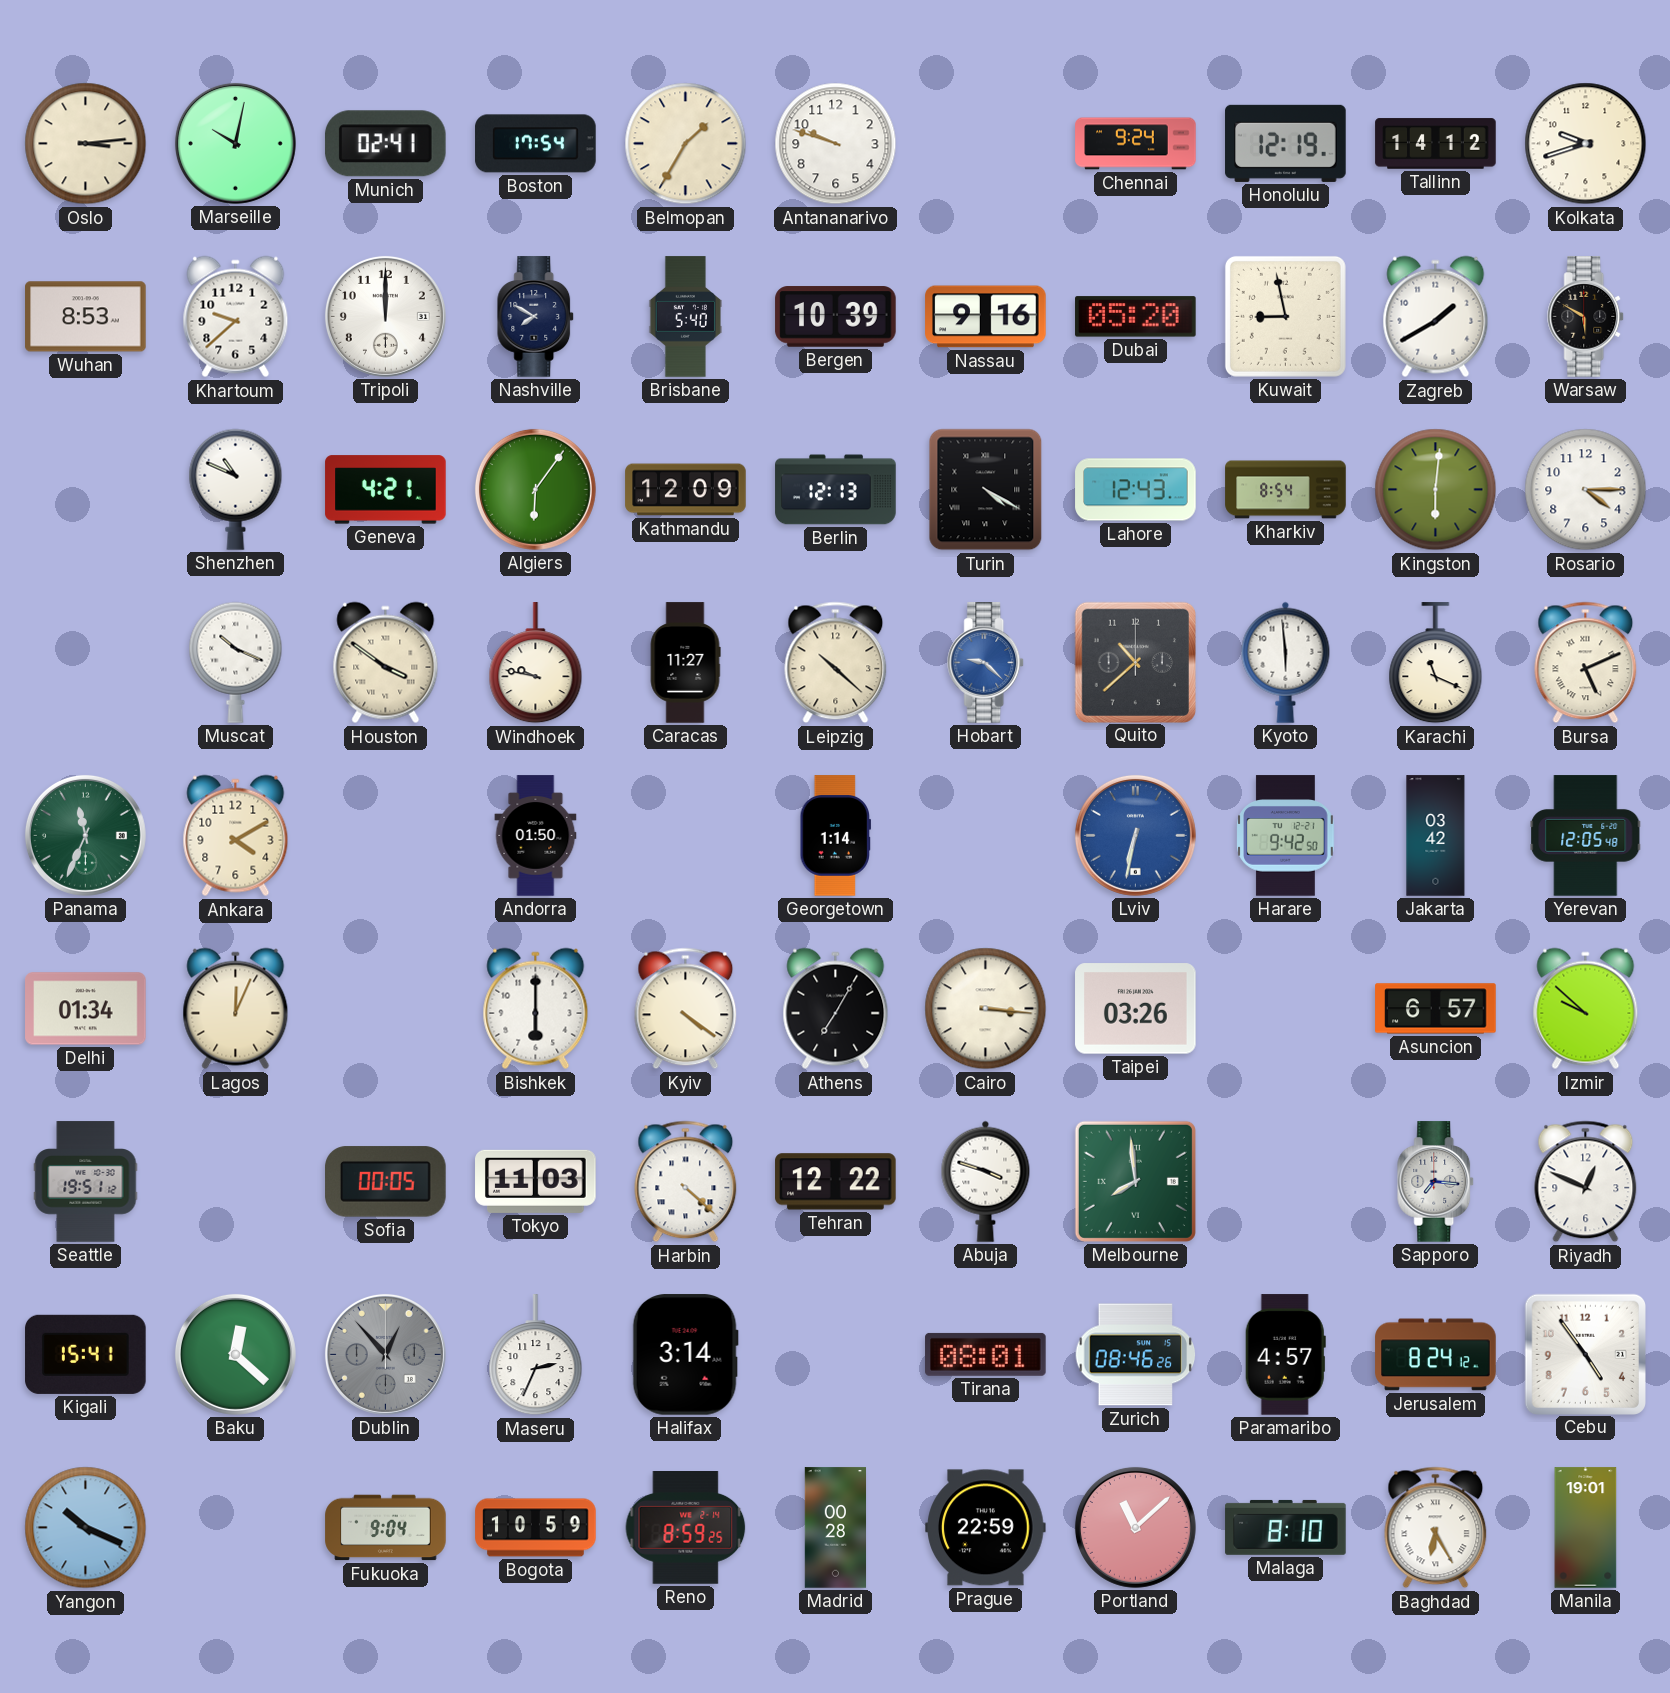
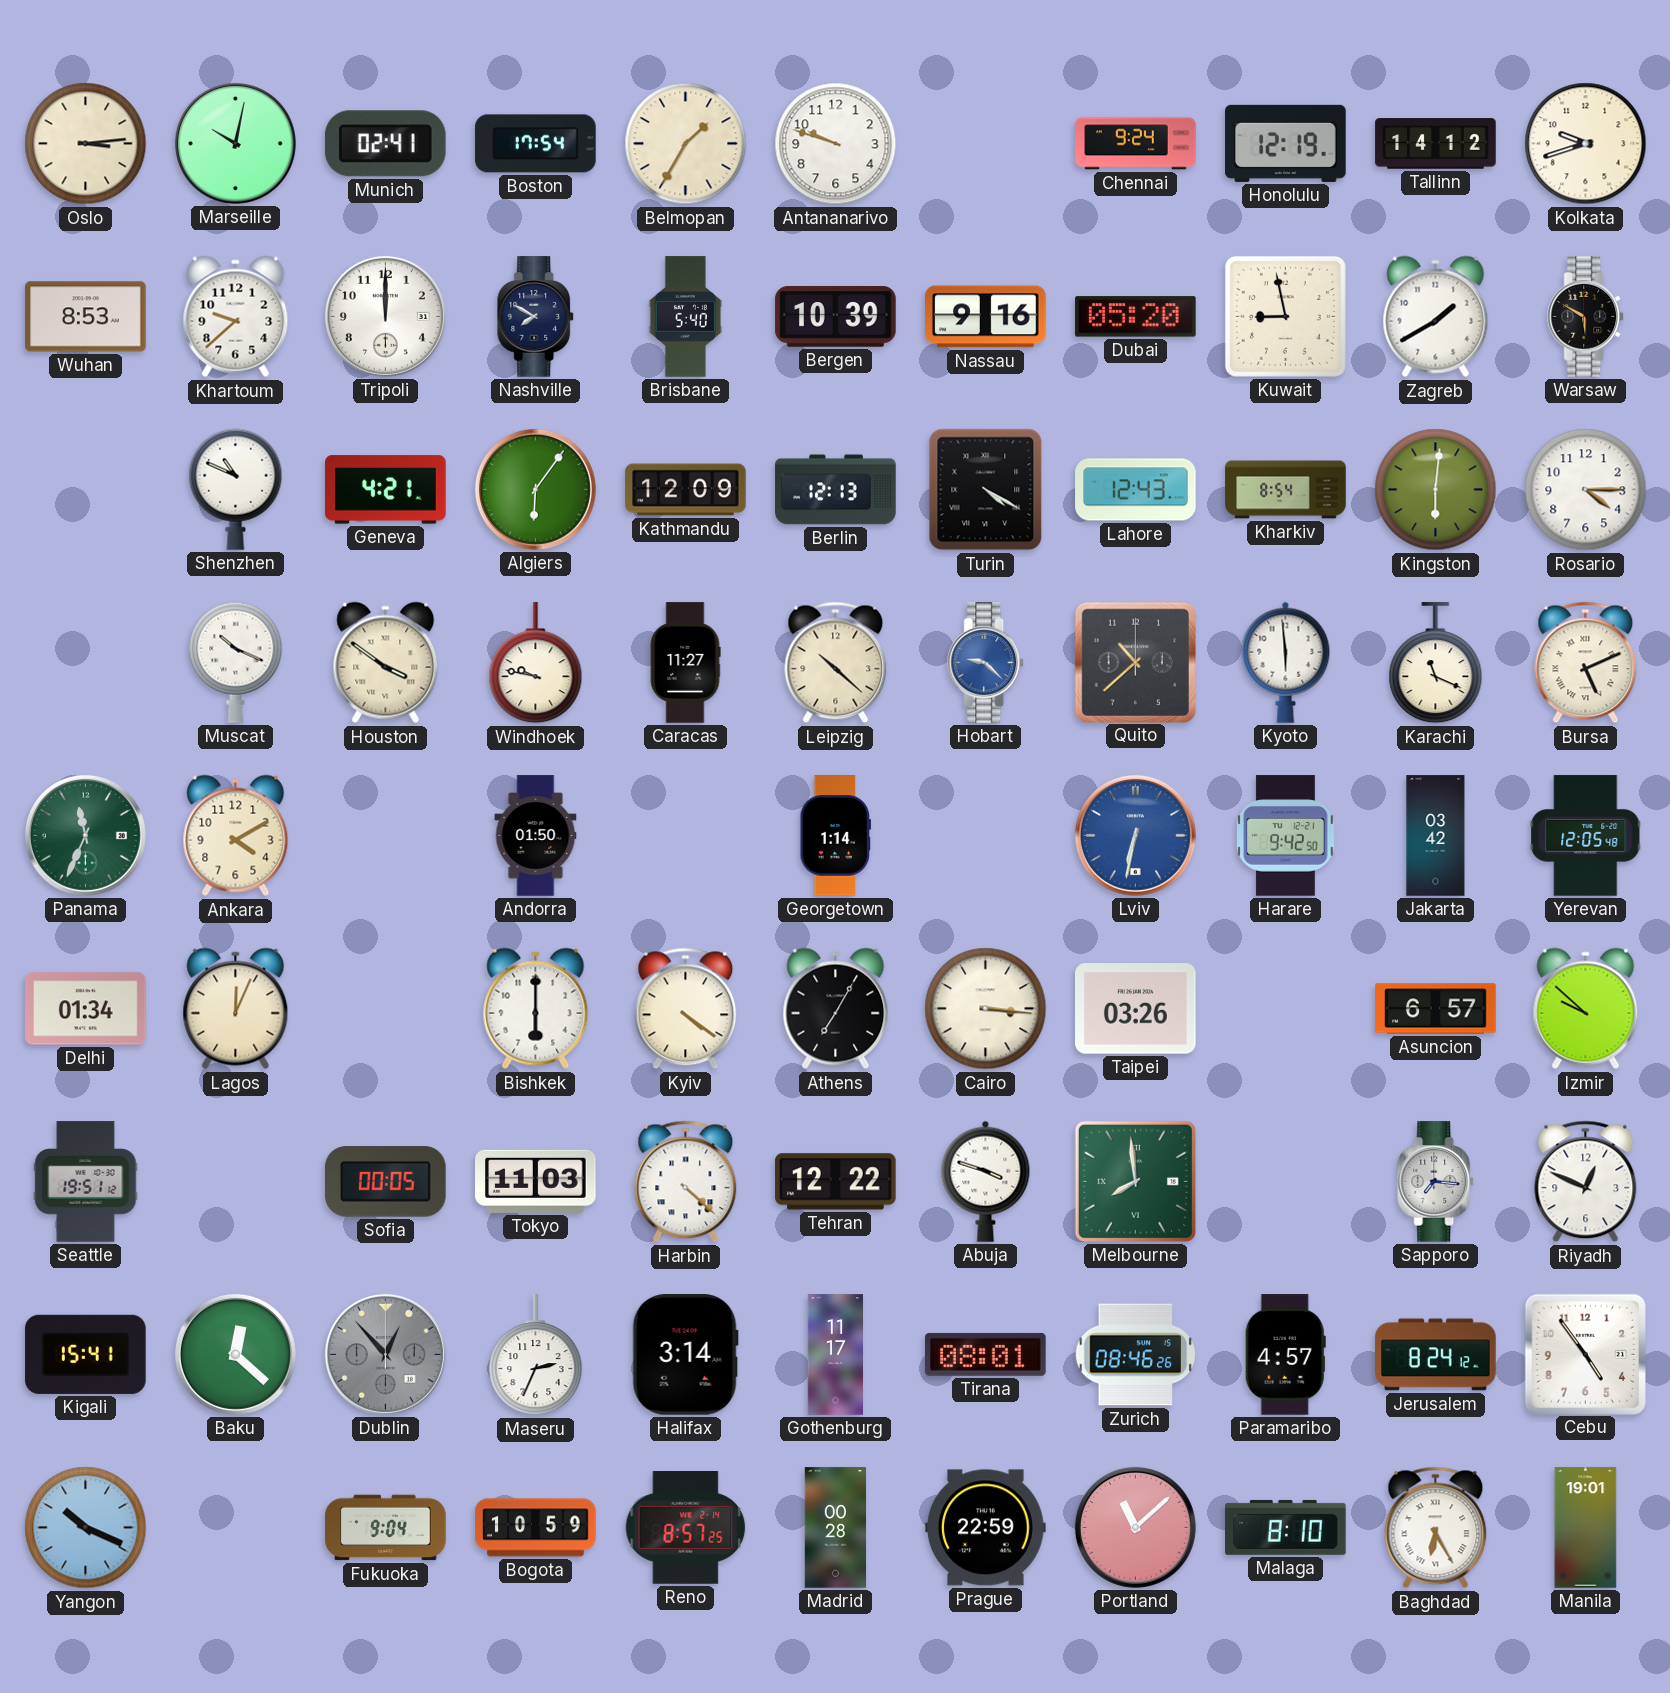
Gothenburg: none -> 11:17 (835, 1355)
Reno: 8:59 -> 8:57 (686, 1528)
